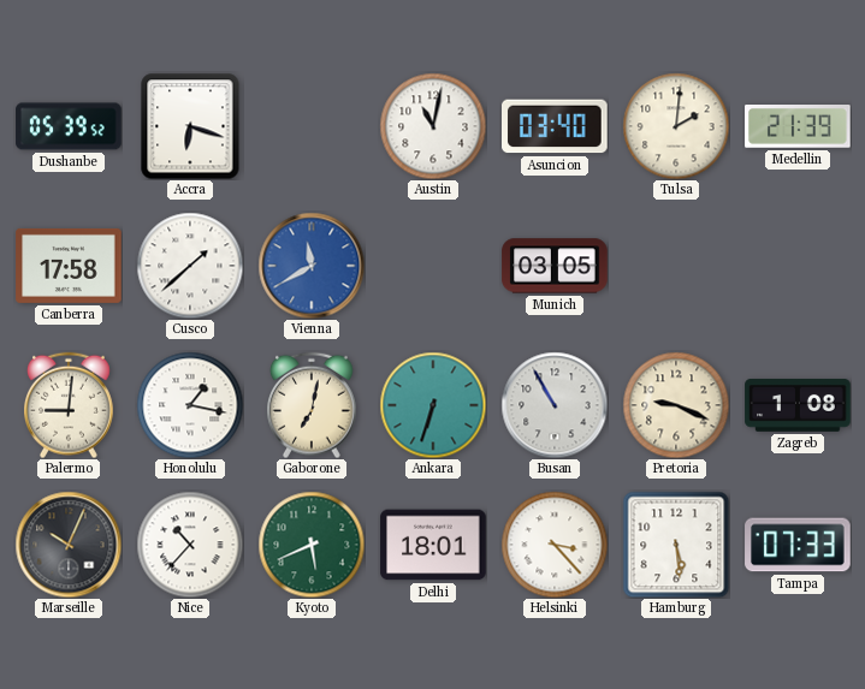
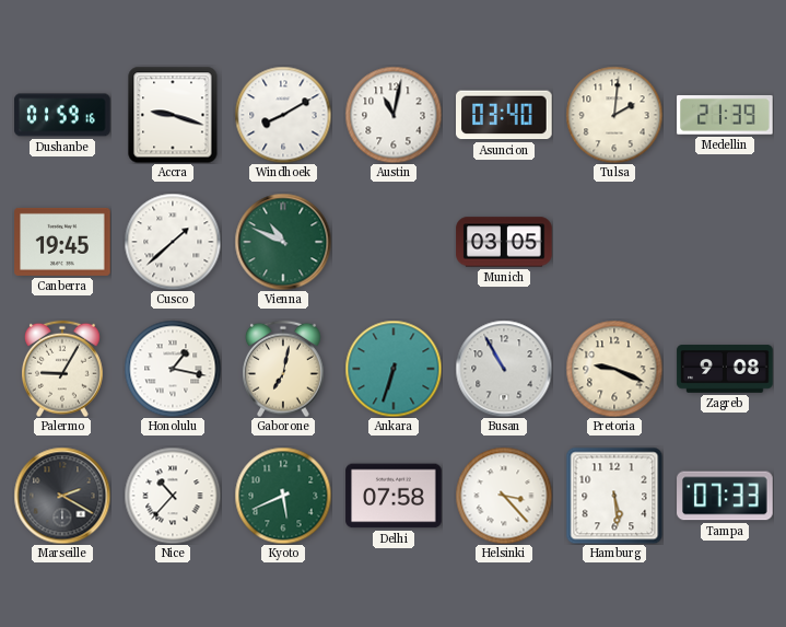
Dushanbe: 05:39 -> 01:59 (62, 115)
Accra: 6:18 -> 9:18 (173, 115)
Windhoek: none -> 8:10 (283, 115)
Canberra: 17:58 -> 19:45 (62, 242)
Vienna: 11:40 -> 10:49 (283, 242)
Vienna dial: blue -> green (283, 242)
Palermo: 9:01 -> 9:05 (63, 369)
Zagreb: 1:08 -> 9:08 (725, 369)
Marseille: 10:04 -> 2:20 (62, 496)
Delhi: 18:01 -> 07:58 (394, 496)
